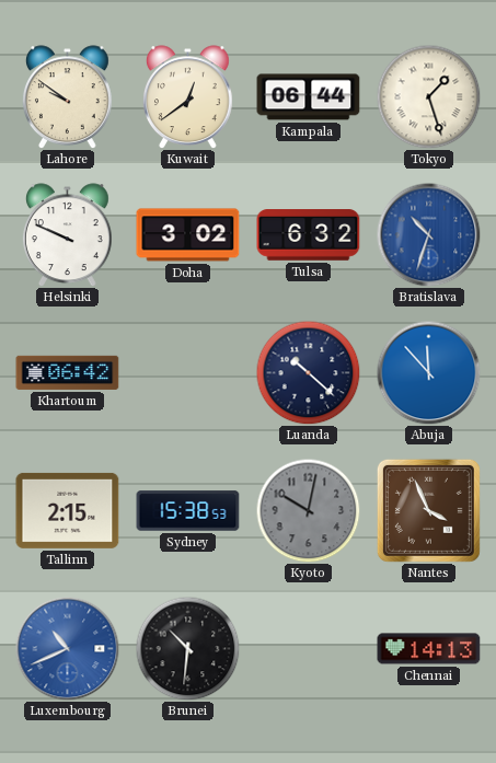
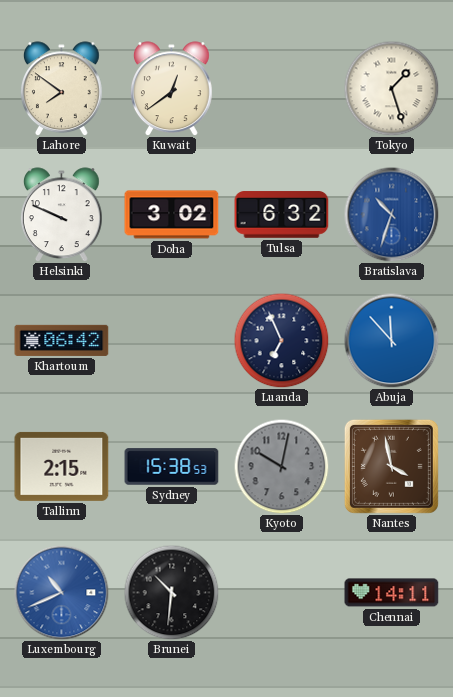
Lahore: 9:51 -> 7:51 (61, 89)
Kampala: 06:44 -> none (309, 97)
Luanda: 10:22 -> 6:56 (281, 340)
Nantes: 3:56 -> 3:58 (391, 466)
Chennai: 14:13 -> 14:11 (392, 593)
